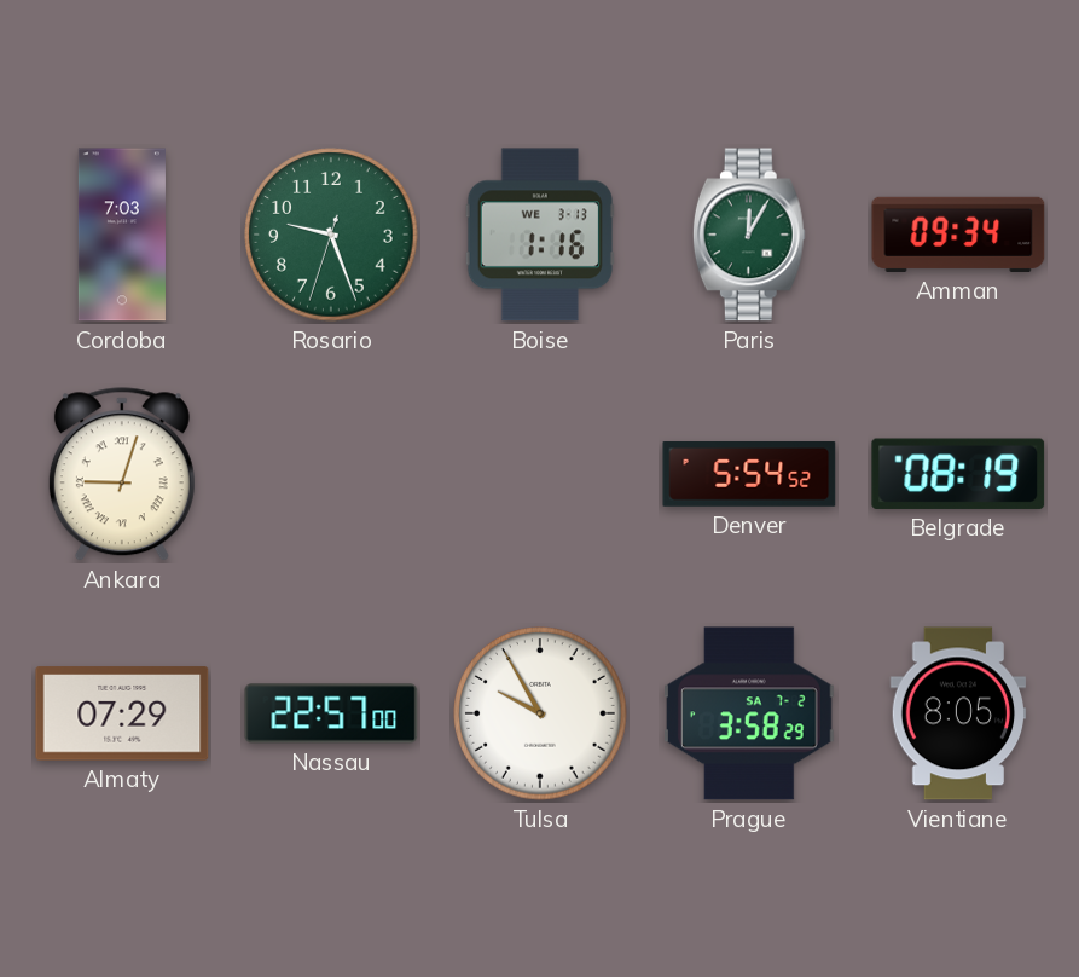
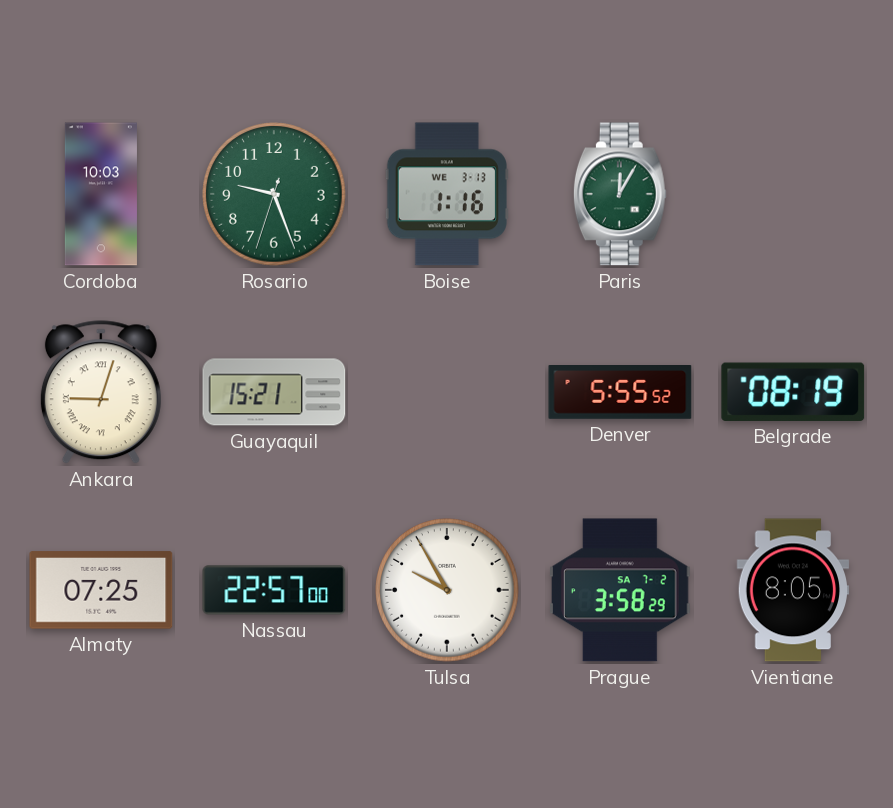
Cordoba: 7:03 -> 10:03 (101, 194)
Amman: 09:34 -> none (958, 235)
Guayaquil: none -> 15:21 (274, 392)
Denver: 5:54 -> 5:55 (620, 393)
Almaty: 07:29 -> 07:25 (101, 590)
